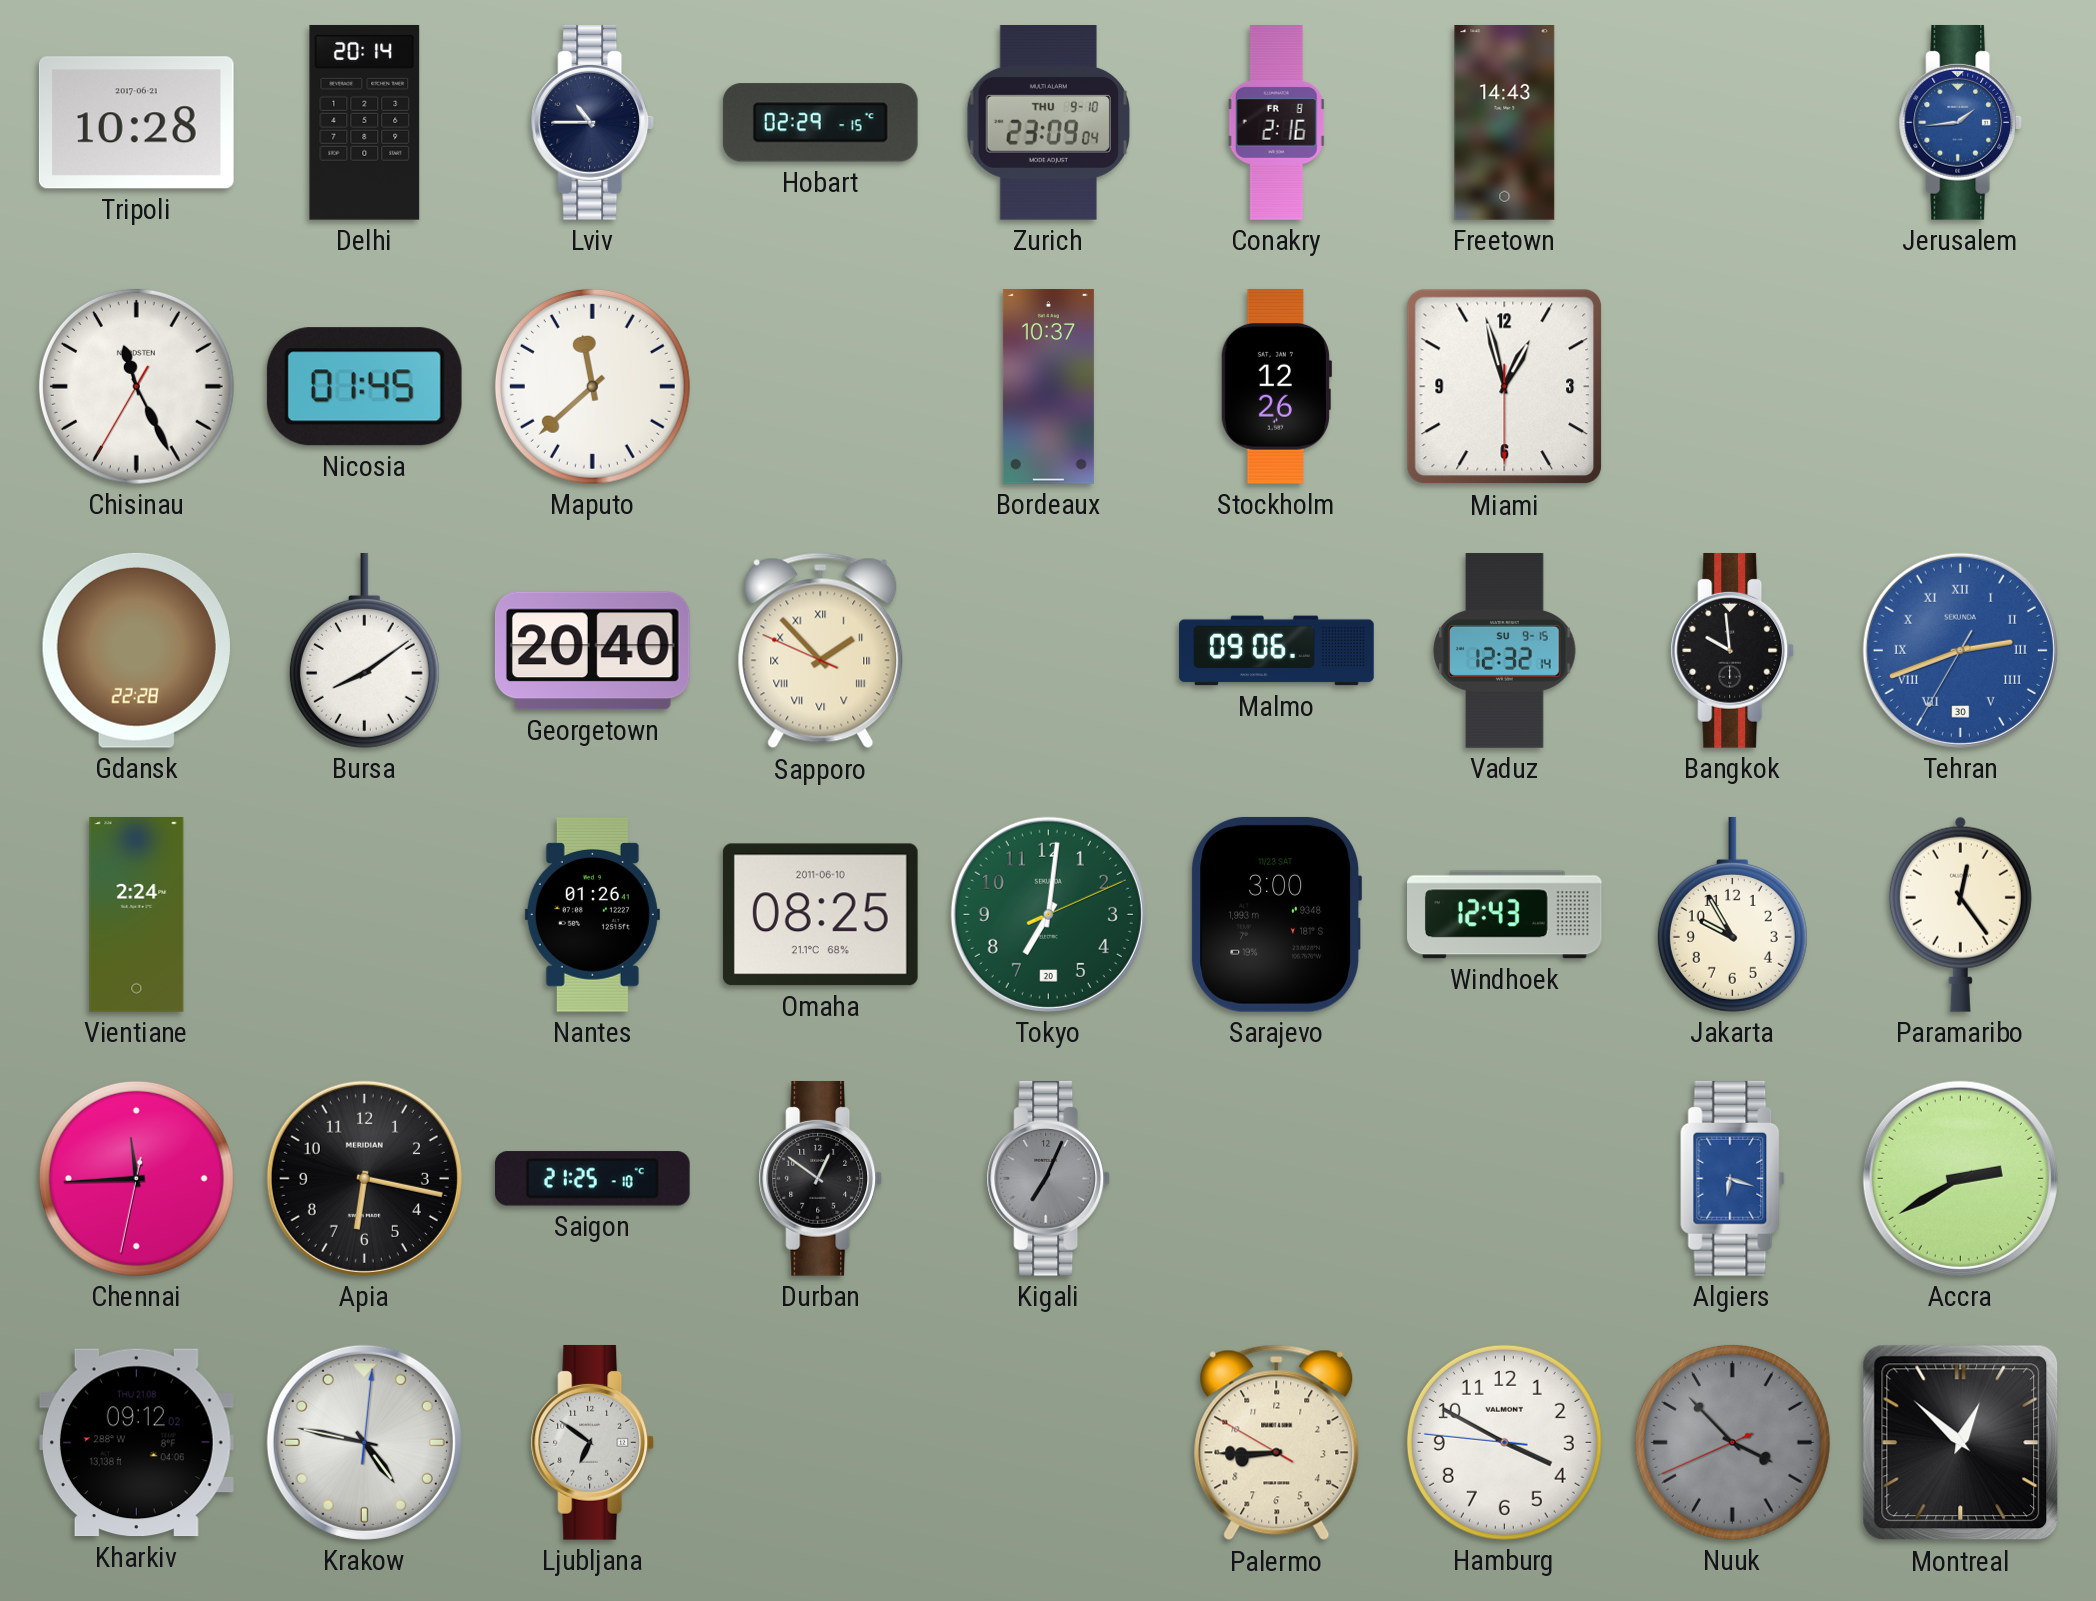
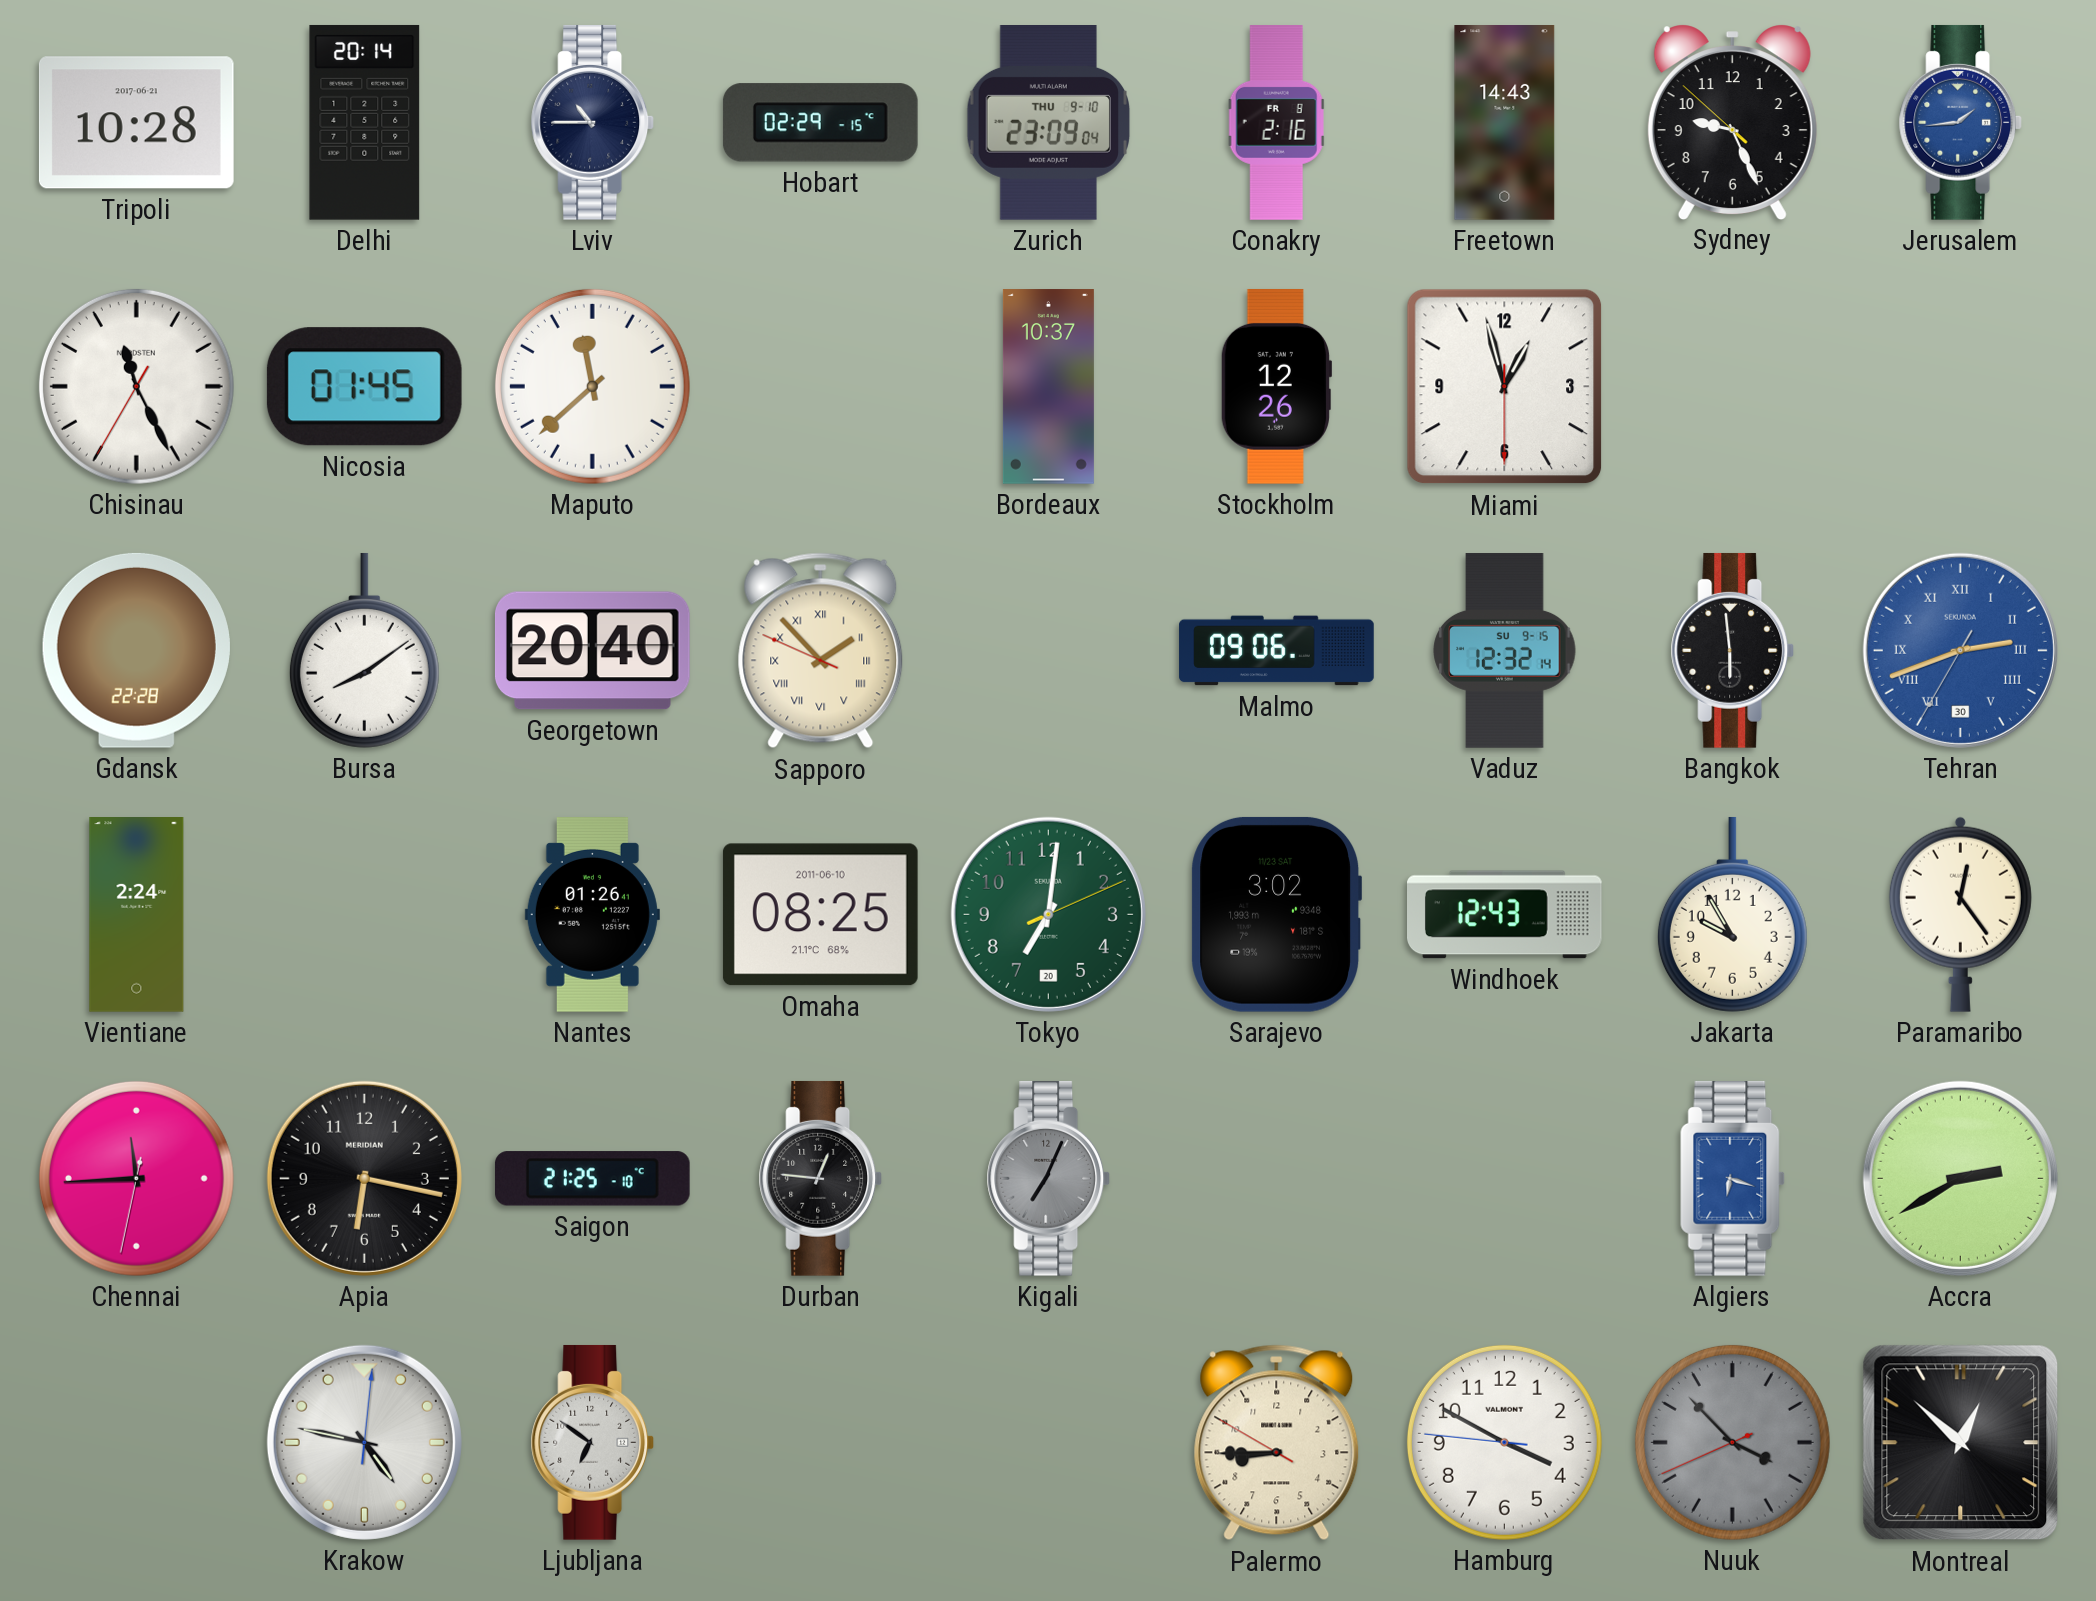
Sydney: none -> 9:25 (1732, 122)
Bangkok: 9:59 -> 5:59 (1733, 650)
Sarajevo: 3:00 -> 3:02 (1276, 914)
Durban: 12:51 -> 12:46 (821, 1178)
Kharkiv: 09:12 -> none (136, 1443)
